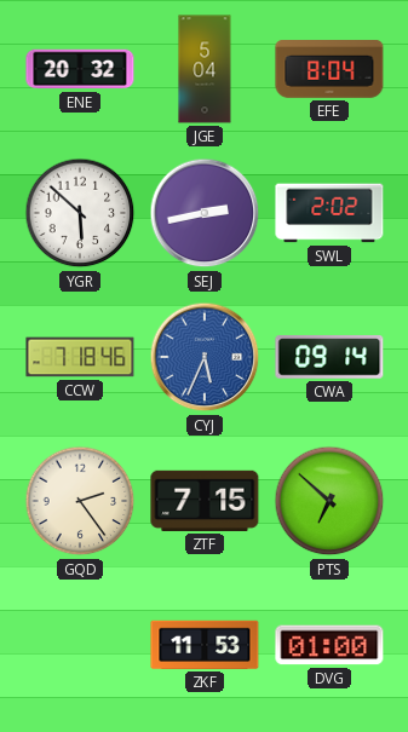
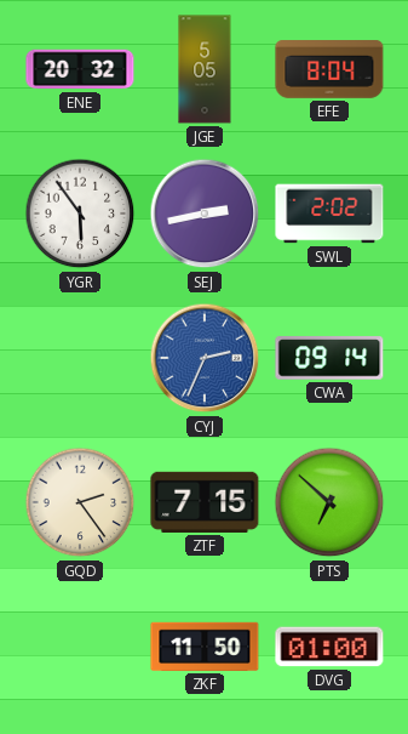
JGE: 5:04 -> 5:05 (205, 69)
YGR: 5:52 -> 5:54 (80, 214)
CCW: 7:18 -> none (80, 357)
CYJ: 5:34 -> 2:34 (205, 358)
ZKF: 11:53 -> 11:50 (205, 647)
